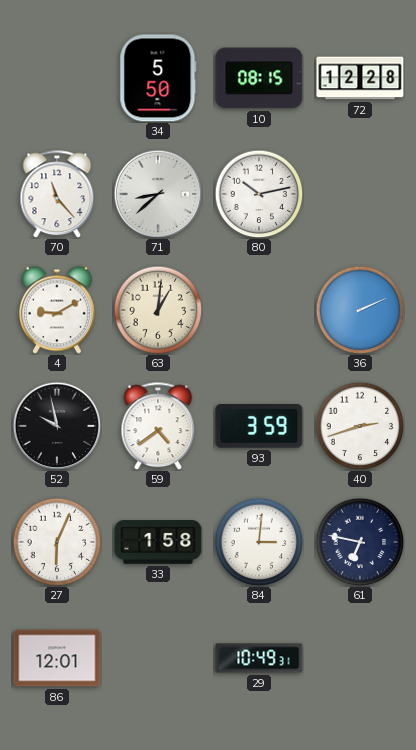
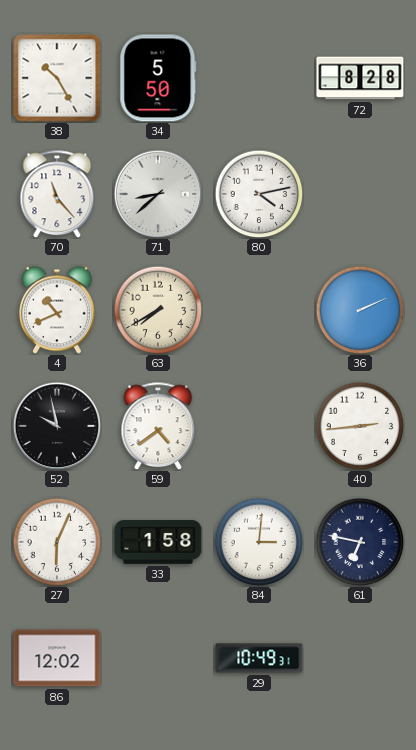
38: none -> 10:25 (57, 78)
10: 08:15 -> none (259, 78)
72: 12:28 -> 8:28 (360, 78)
80: 10:13 -> 4:13 (259, 194)
4: 9:10 -> 10:41 (57, 310)
63: 1:01 -> 7:40 (158, 310)
93: 3:59 -> none (259, 427)
40: 2:42 -> 2:44 (360, 426)
86: 12:01 -> 12:02 (57, 658)
